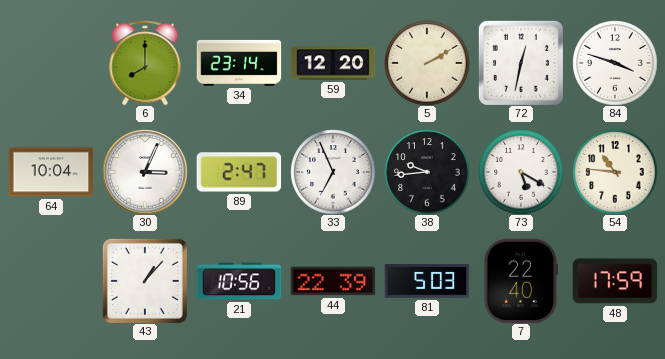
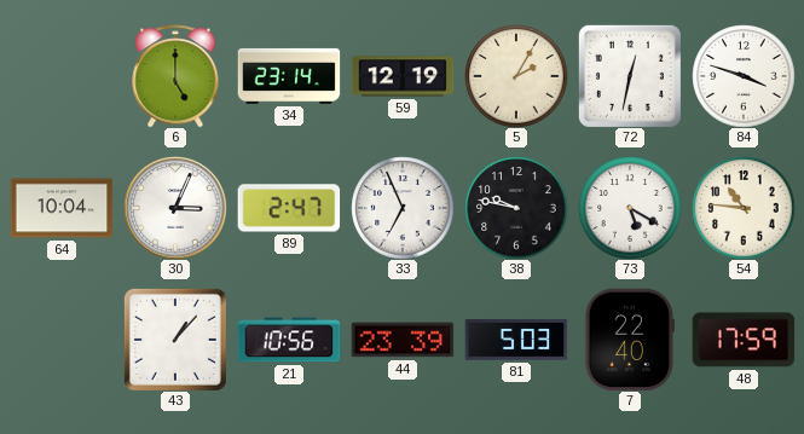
6: 8:00 -> 5:00 (175, 76)
59: 12:20 -> 12:19 (403, 76)
5: 2:10 -> 2:05 (516, 76)
38: 9:44 -> 9:47 (516, 208)
44: 22:39 -> 23:39 (403, 340)
